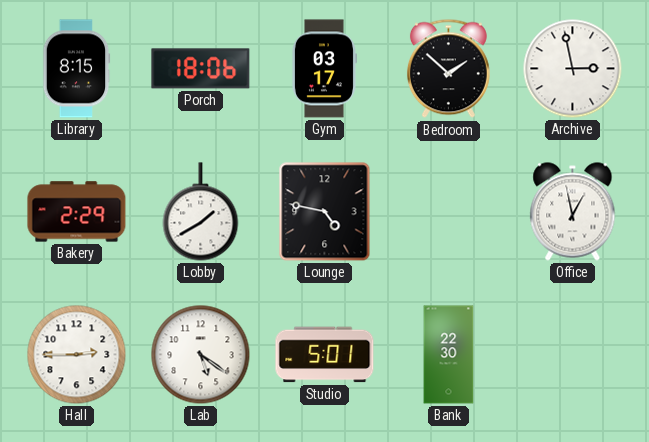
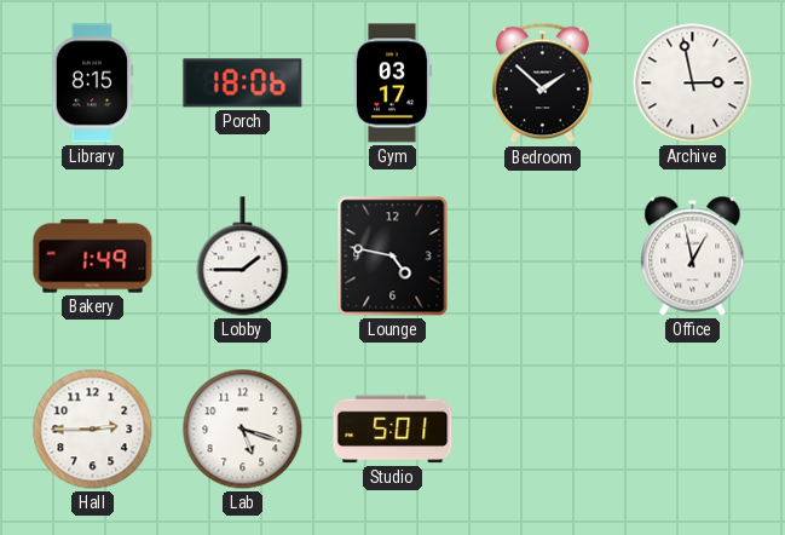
Bakery: 2:29 -> 1:49 (93, 257)
Lobby: 1:40 -> 1:45 (243, 257)
Lab: 5:21 -> 5:18 (243, 430)
Bank: 22:30 -> none (449, 355)
